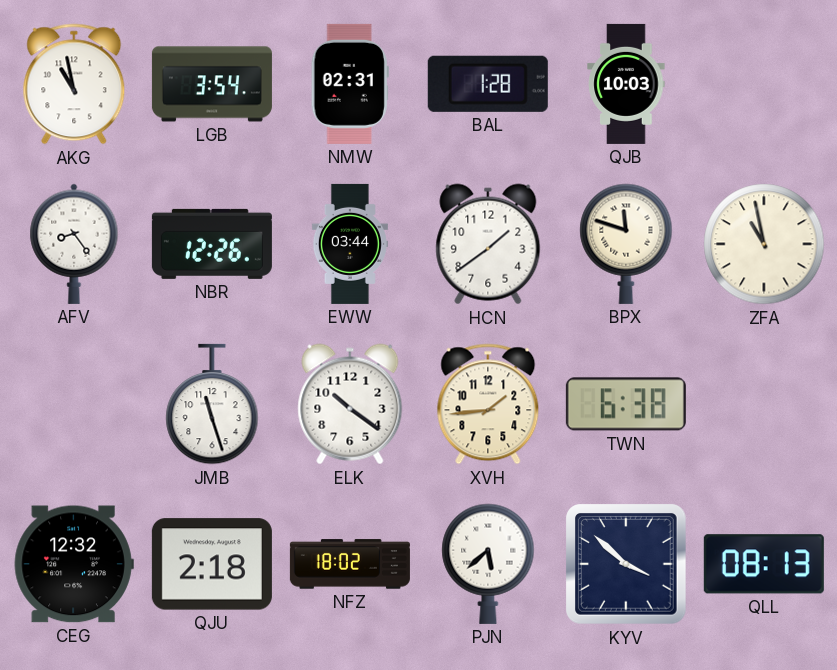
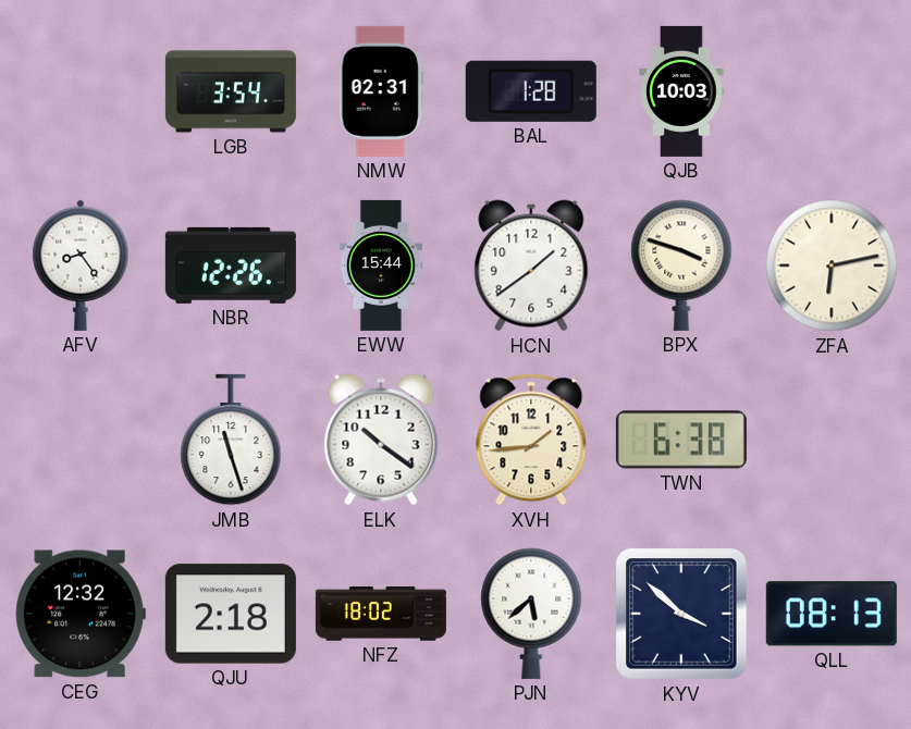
AKG: 10:58 -> none (74, 84)
EWW: 03:44 -> 15:44 (381, 265)
BPX: 11:48 -> 3:48 (681, 265)
ZFA: 10:58 -> 6:13 (832, 265)
